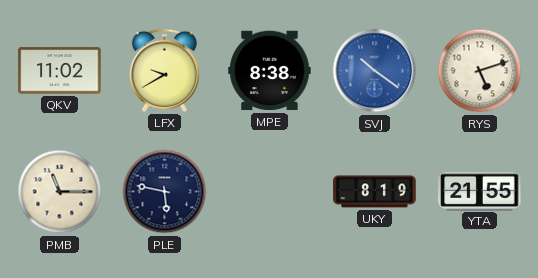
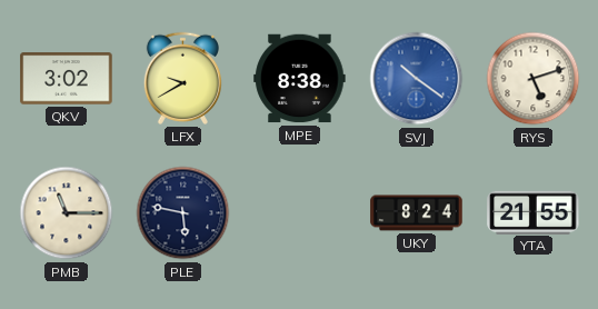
QKV: 11:02 -> 3:02 (67, 79)
UKY: 8:19 -> 8:24 (417, 213)
